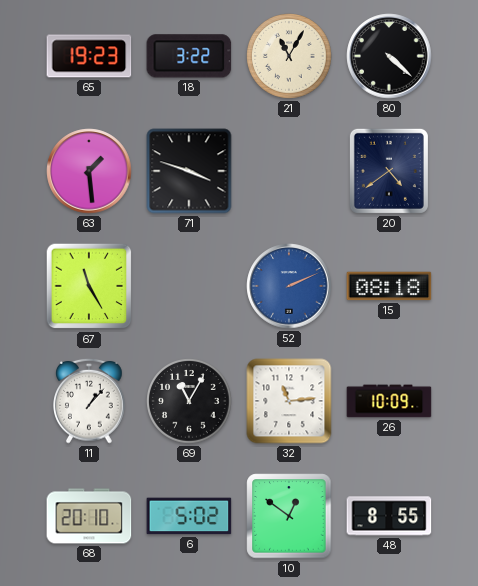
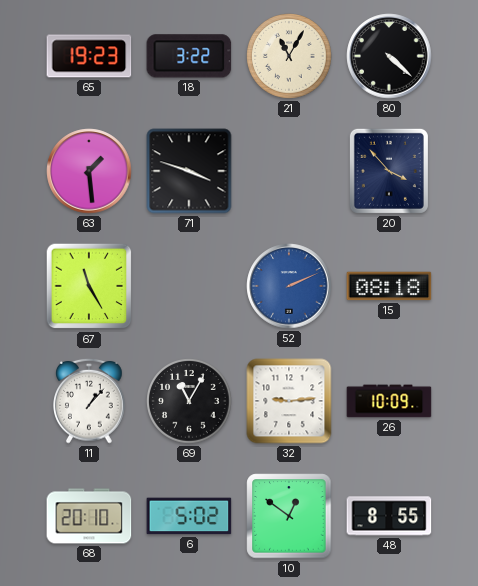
20: 4:39 -> 3:53 (389, 171)
32: 11:14 -> 9:14 (289, 401)
